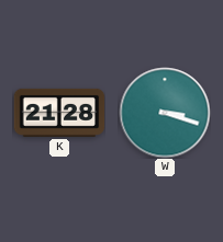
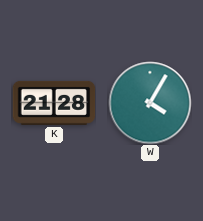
W: 3:18 -> 4:05 (150, 103)
